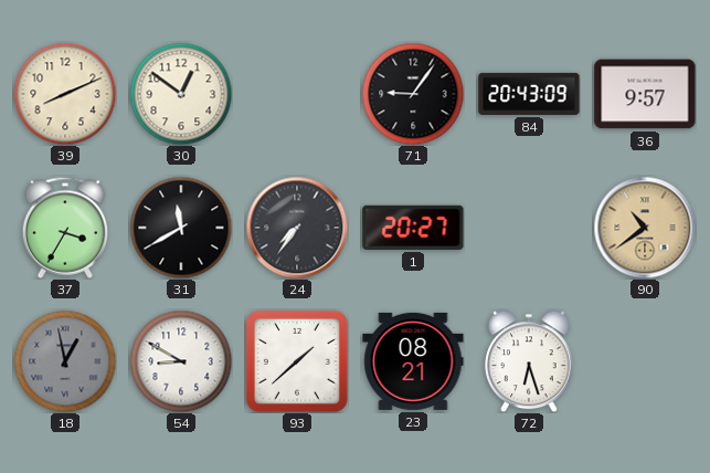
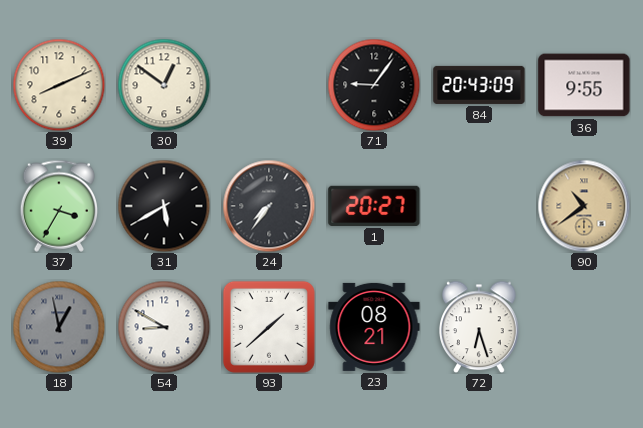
36: 9:57 -> 9:55 (584, 85)
31: 11:40 -> 5:40 (164, 206)
